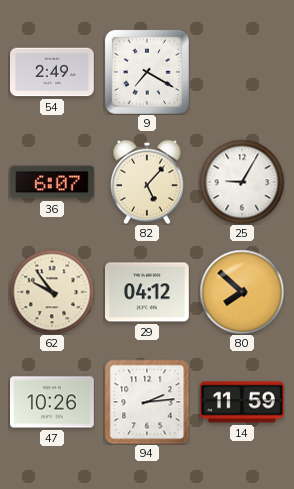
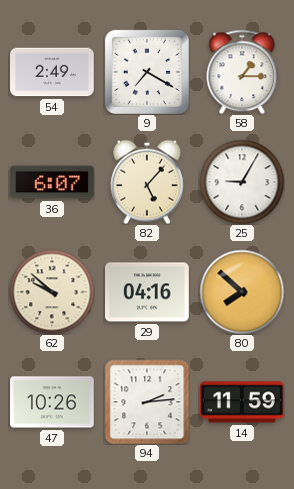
58: none -> 1:15 (242, 72)
62: 9:54 -> 9:52 (52, 292)
29: 04:12 -> 04:16 (148, 292)
